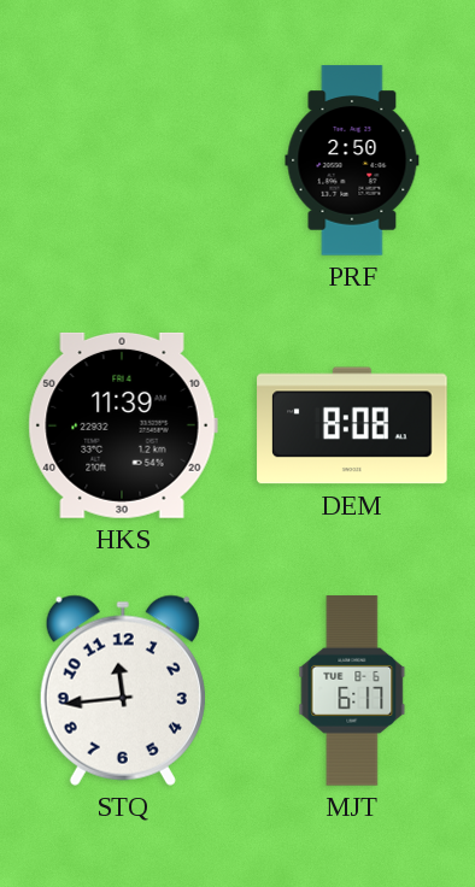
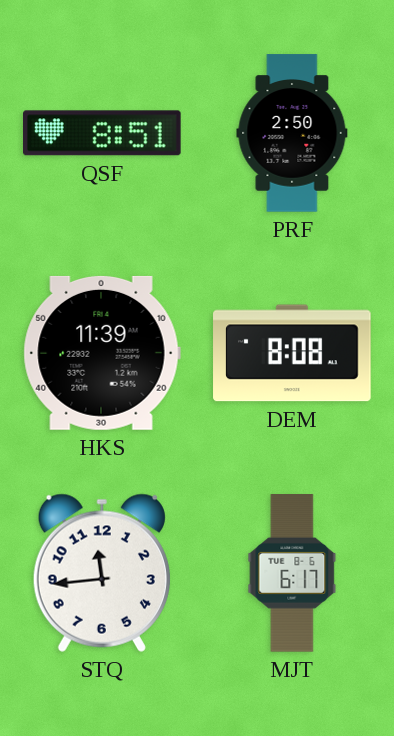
QSF: none -> 8:51 (103, 133)
